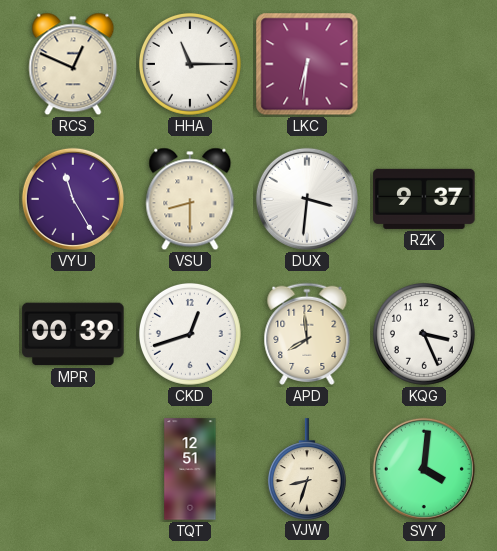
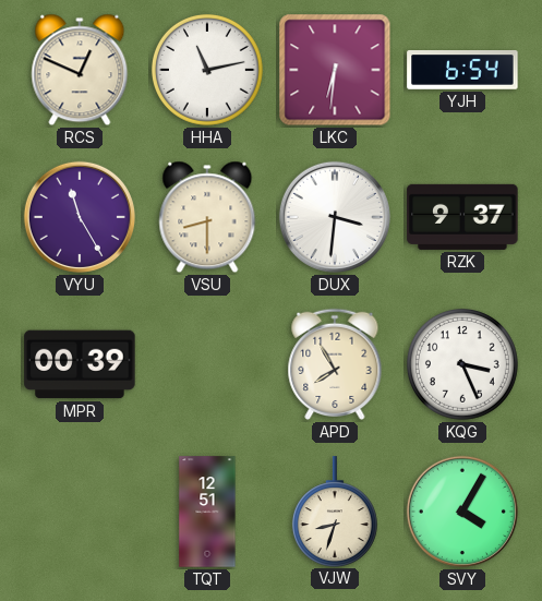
HHA: 11:15 -> 11:13 (207, 70)
YJH: none -> 6:54 (462, 70)
CKD: 12:42 -> none (190, 334)
APD: 7:59 -> 7:55 (335, 364)
SVY: 4:01 -> 4:05 (462, 512)
